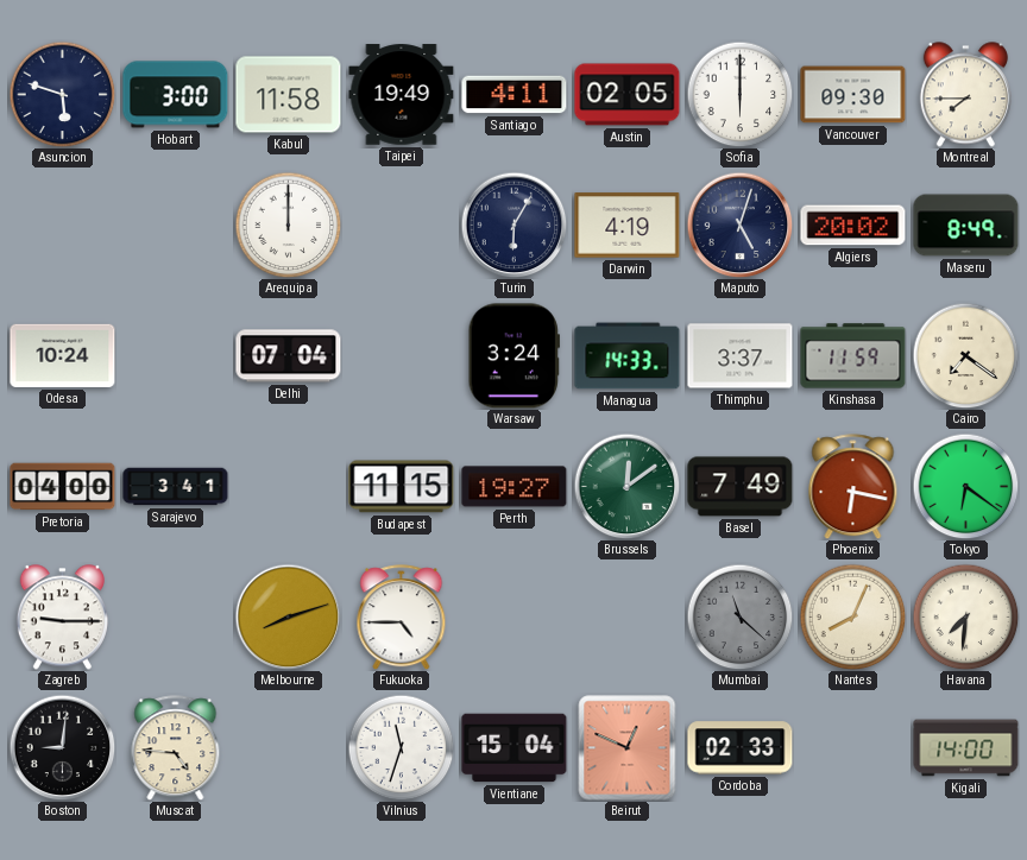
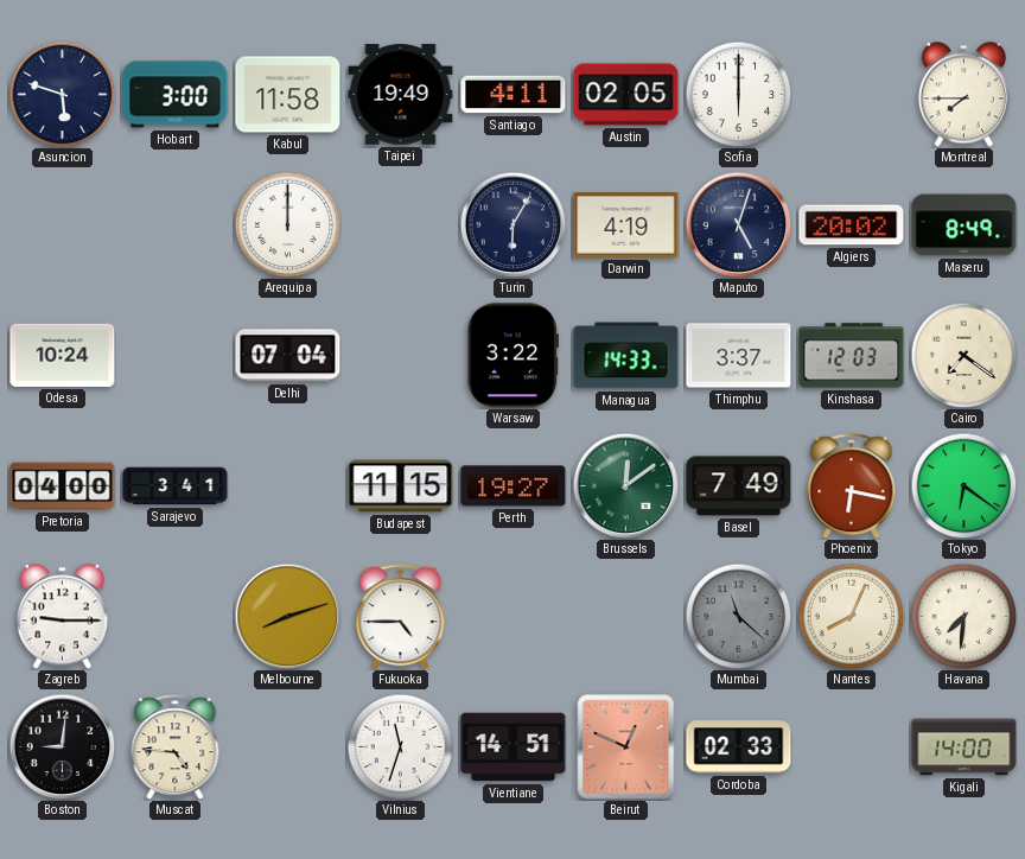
Vancouver: 09:30 -> none (853, 95)
Warsaw: 3:24 -> 3:22 (512, 356)
Kinshasa: 11:59 -> 12:03 (852, 356)
Vientiane: 15:04 -> 14:51 (514, 747)
